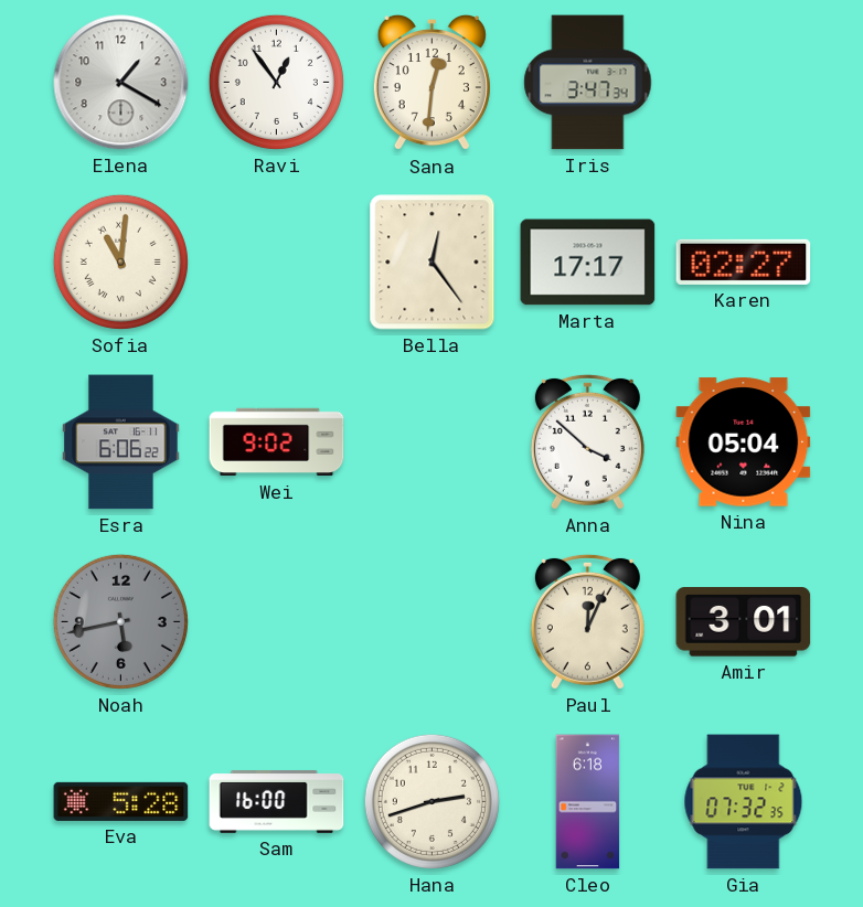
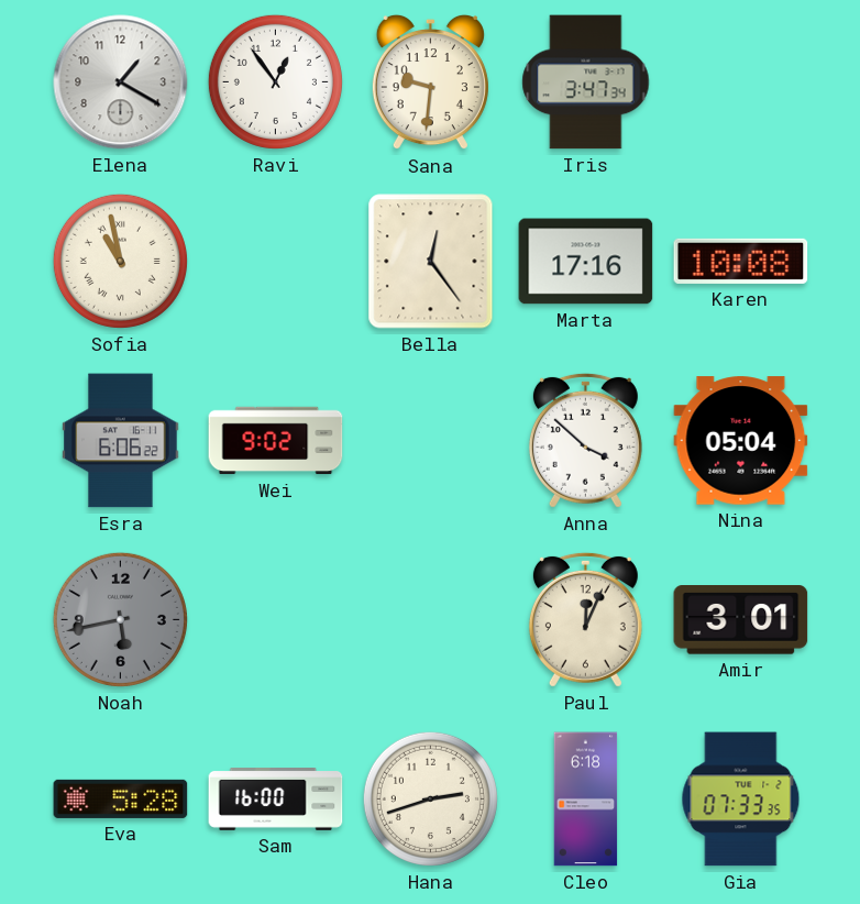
Sana: 12:31 -> 9:31 (430, 82)
Sofia: 11:01 -> 10:58 (120, 261)
Marta: 17:17 -> 17:16 (586, 262)
Karen: 02:27 -> 10:08 (741, 261)
Gia: 07:32 -> 07:33 (741, 800)
